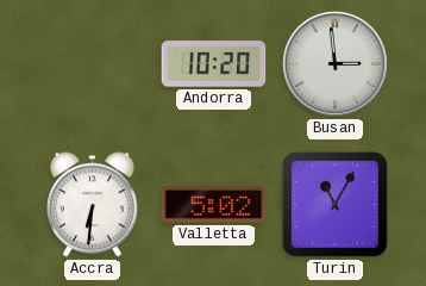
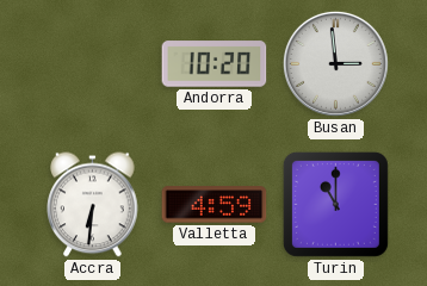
Valletta: 5:02 -> 4:59 (215, 205)
Turin: 11:05 -> 11:00 (335, 204)
